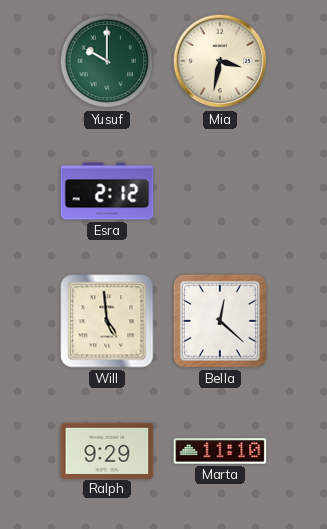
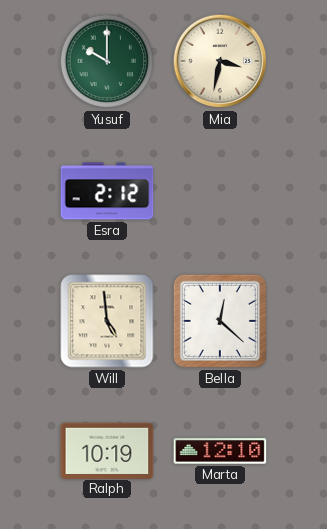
Ralph: 9:29 -> 10:19 (107, 450)
Marta: 11:10 -> 12:10 (220, 451)
